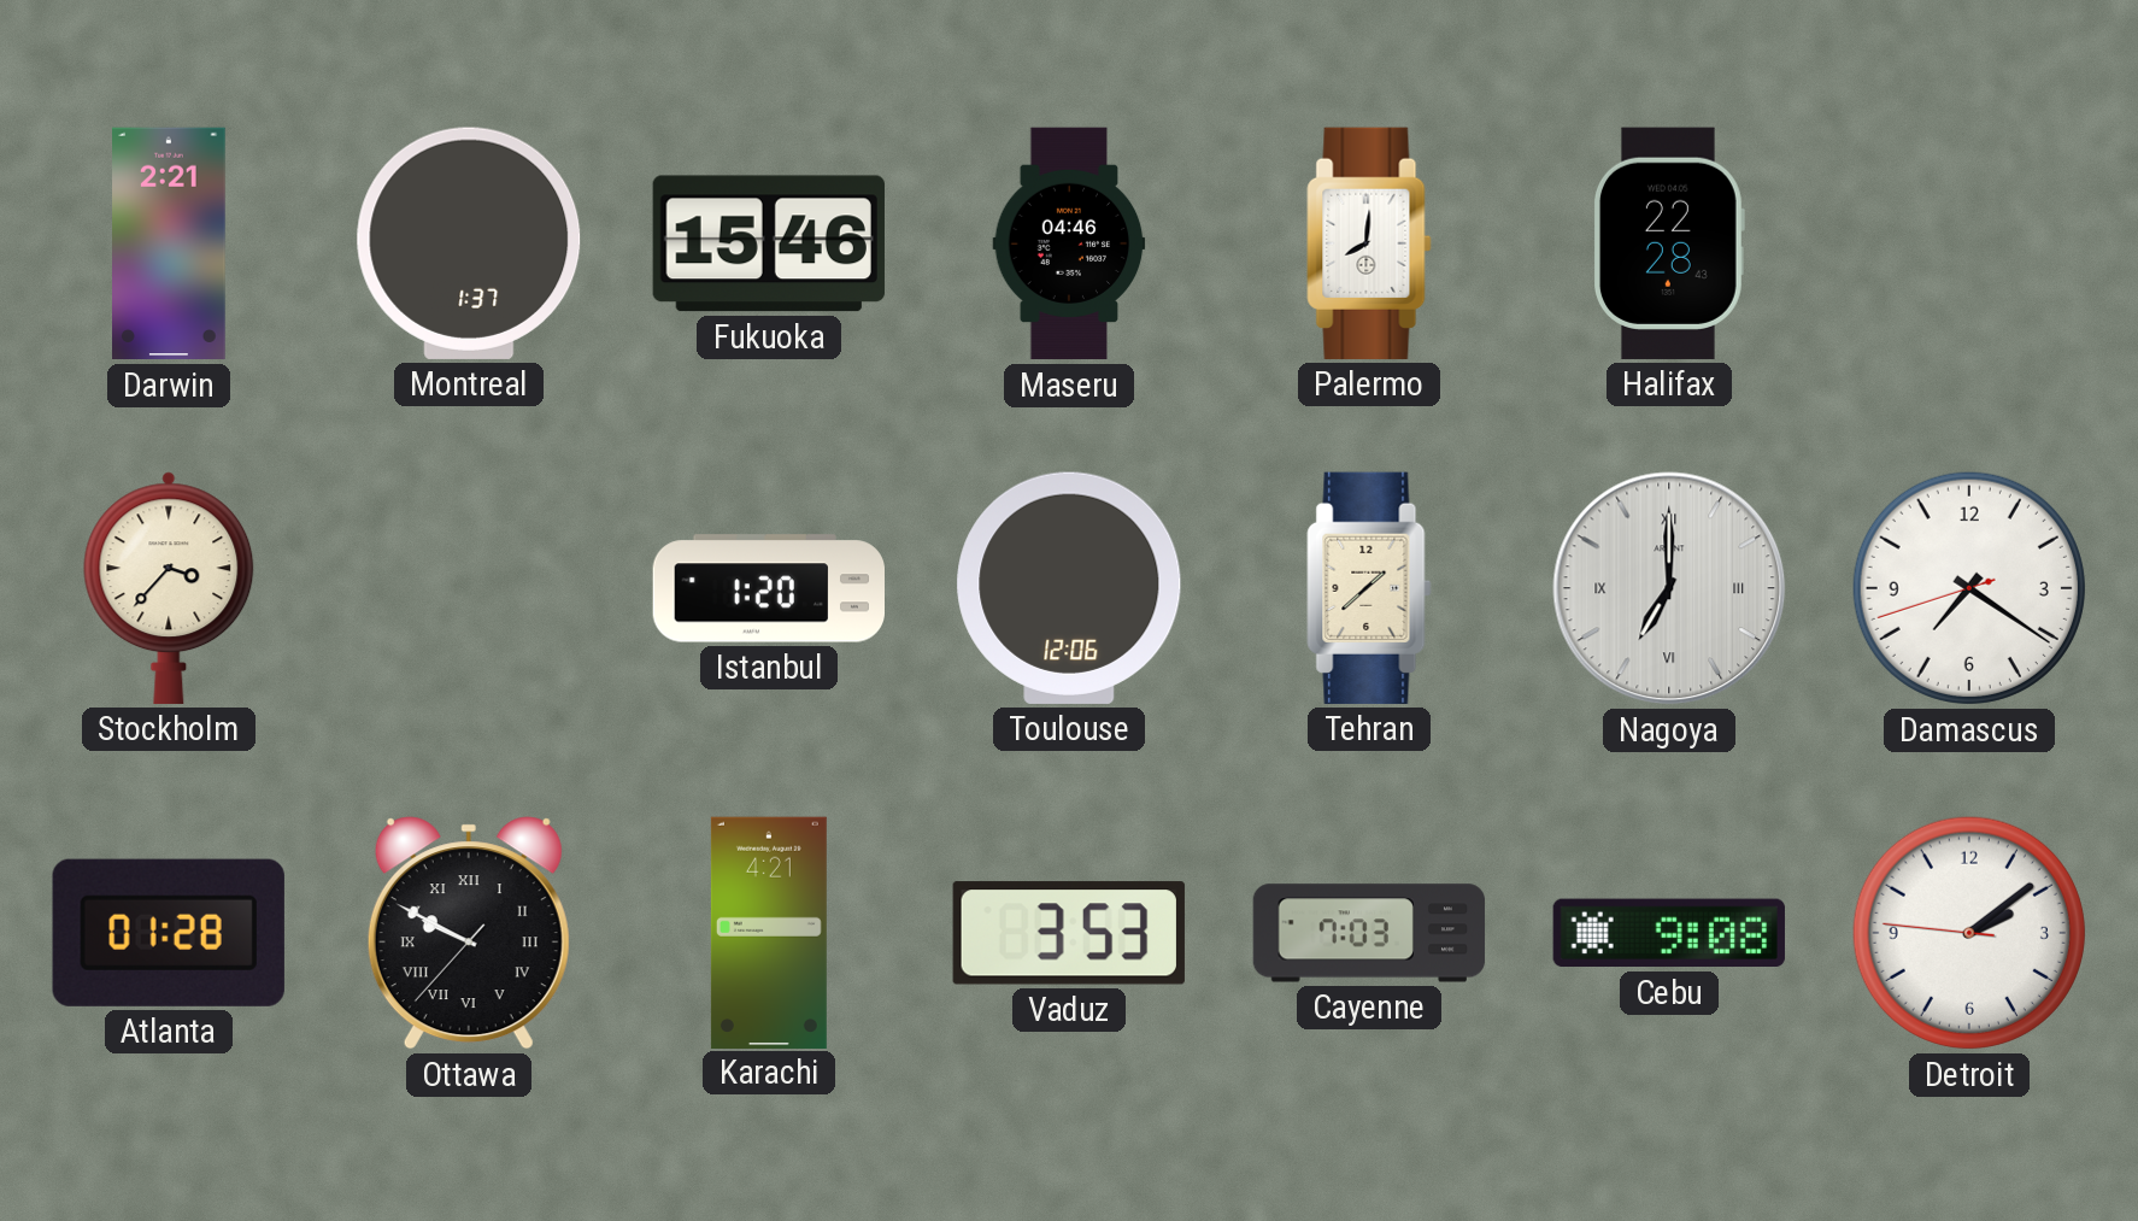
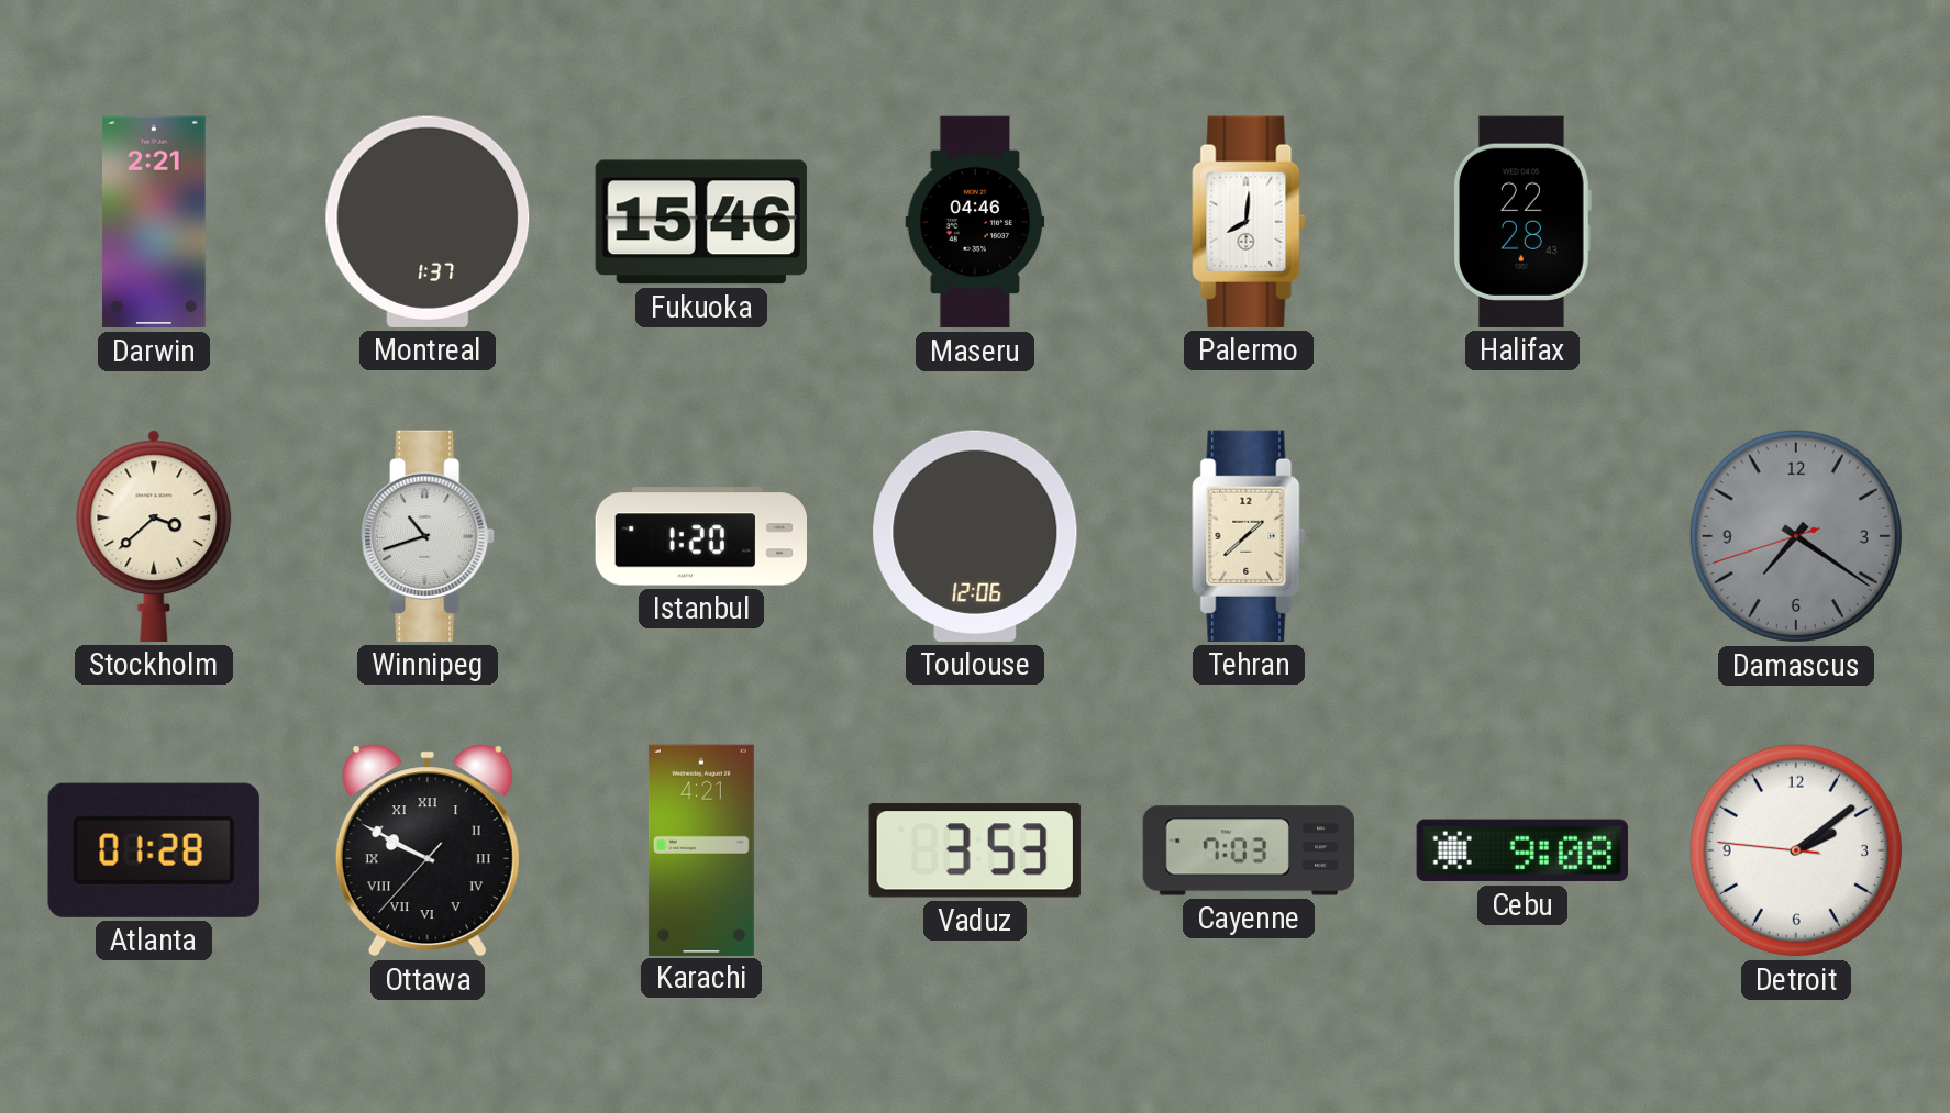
Stockholm: 3:37 -> 3:38 (154, 536)
Winnipeg: none -> 10:42 (428, 536)
Nagoya: 7:00 -> none (1669, 588)
Damascus dial: white -> grey (1796, 536)
